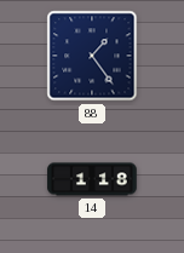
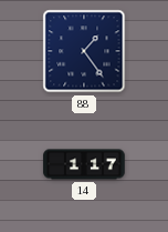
14: 1:18 -> 1:17 (84, 164)
